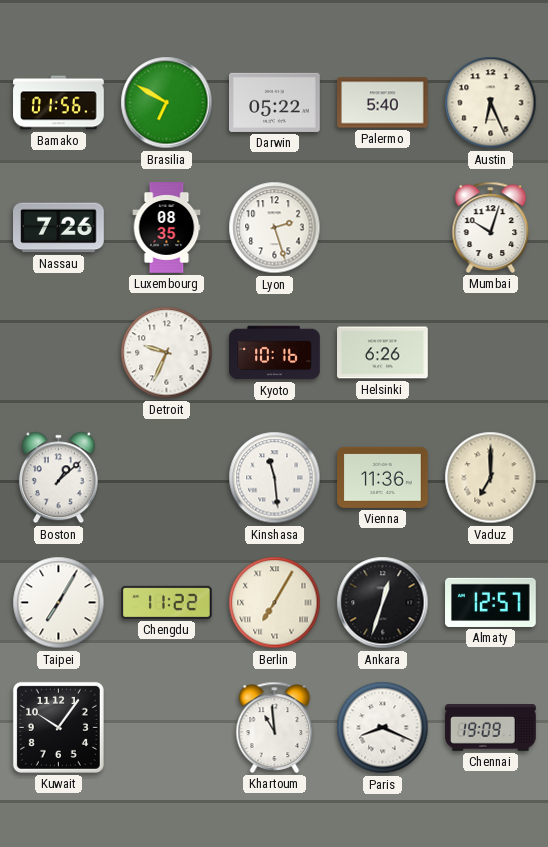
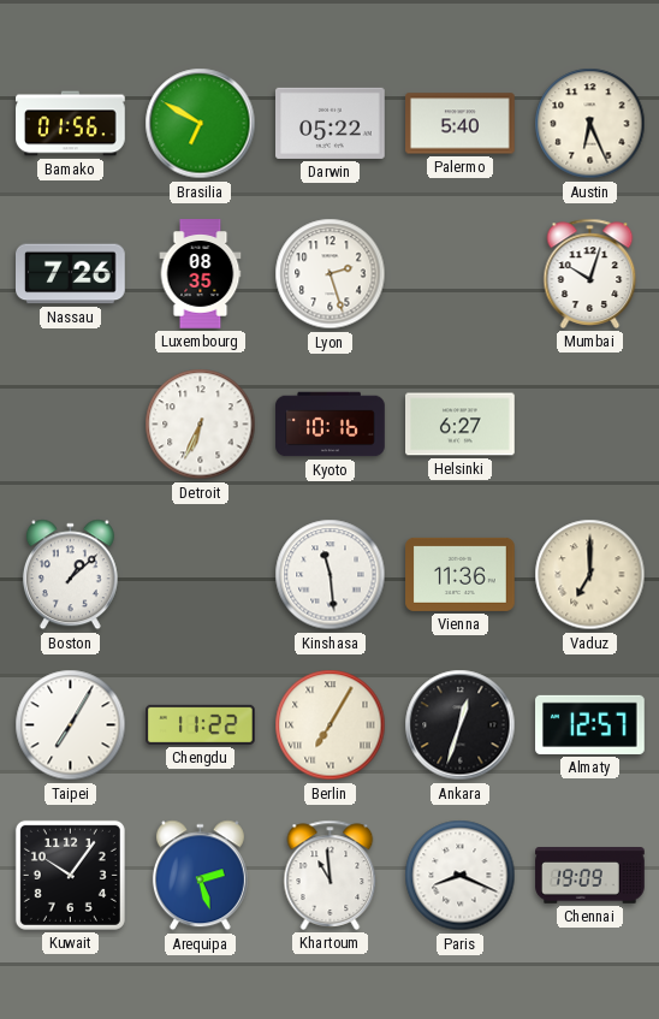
Detroit: 9:34 -> 6:34 (201, 425)
Helsinki: 6:26 -> 6:27 (461, 425)
Arequipa: none -> 2:27 (200, 876)
